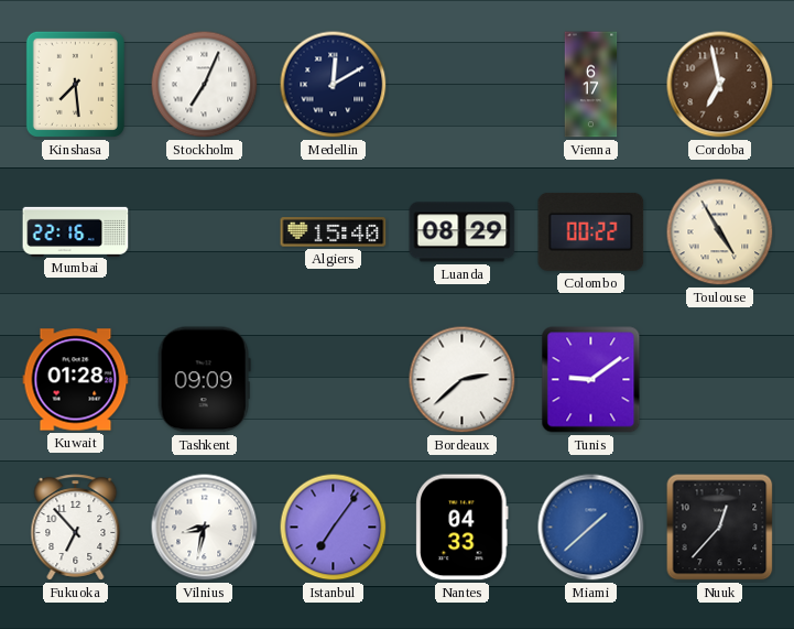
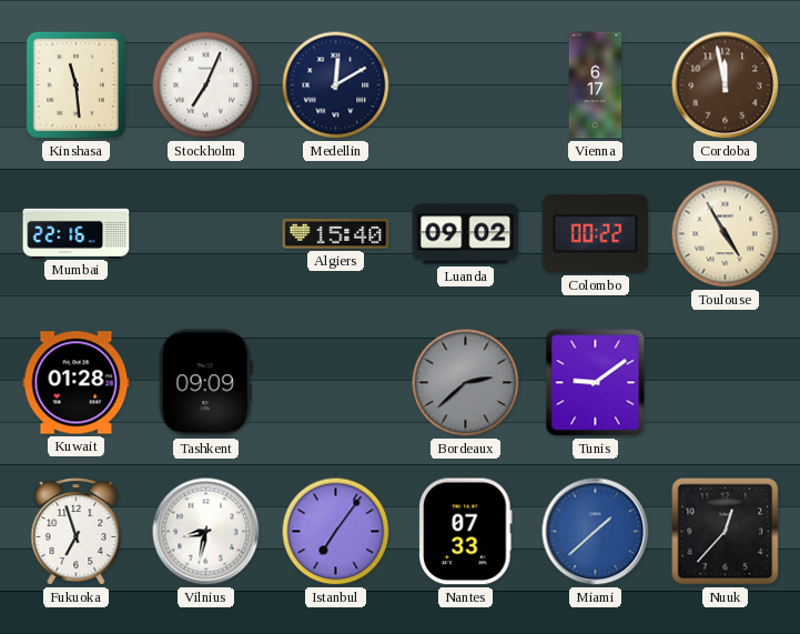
Kinshasa: 7:29 -> 11:29 (75, 84)
Cordoba: 6:58 -> 11:58 (726, 85)
Luanda: 08:29 -> 09:02 (466, 234)
Bordeaux dial: white -> grey (466, 383)
Fukuoka: 6:53 -> 6:57 (77, 532)
Nantes: 04:33 -> 07:33 (466, 532)
